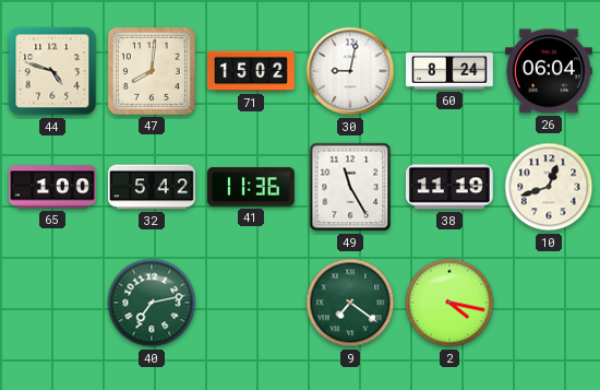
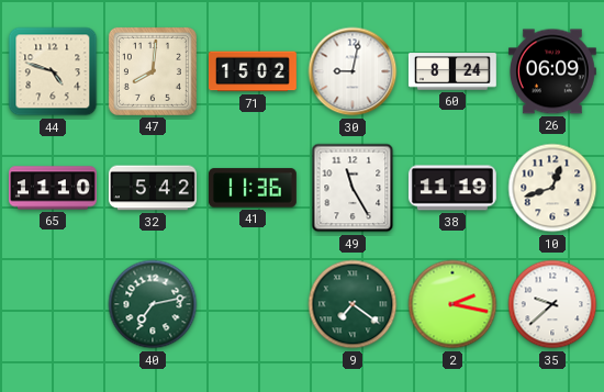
26: 06:04 -> 06:09 (552, 71)
65: 1:00 -> 11:10 (54, 188)
2: 4:17 -> 2:17 (452, 304)
35: none -> 9:38 (552, 304)
